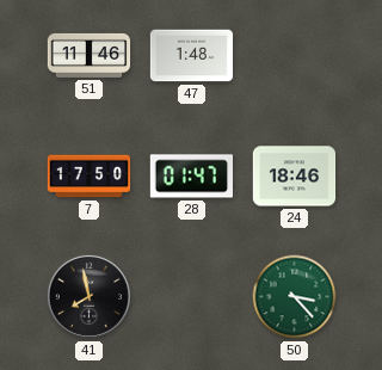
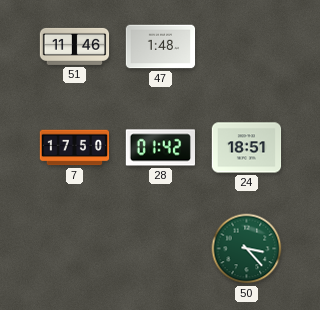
28: 01:47 -> 01:42 (160, 148)
24: 18:46 -> 18:51 (247, 148)
41: 7:58 -> none (88, 296)
